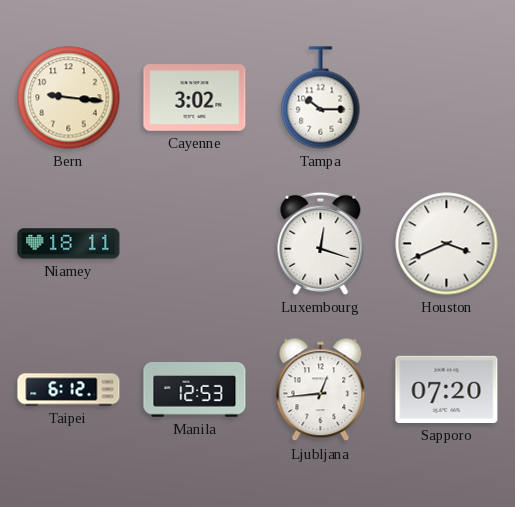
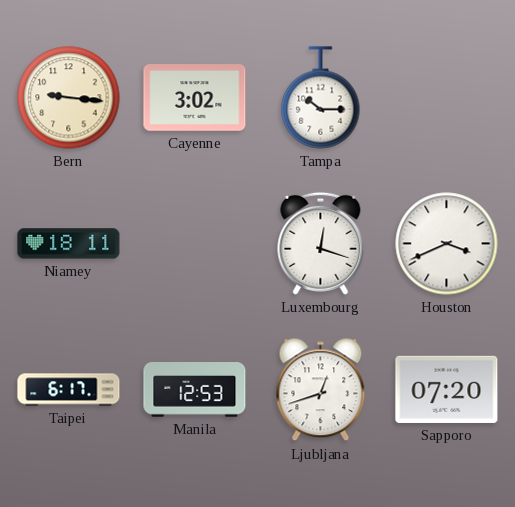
Taipei: 6:12 -> 6:17 (69, 390)
Ljubljana: 12:44 -> 12:42 (321, 390)
